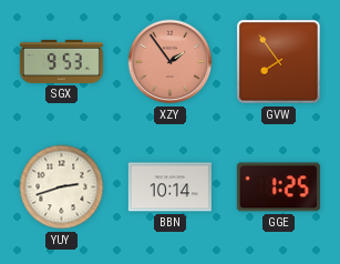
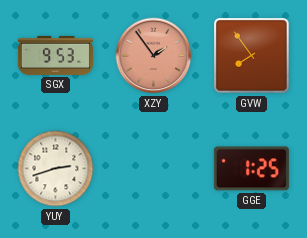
BBN: 10:14 -> none (169, 187)
